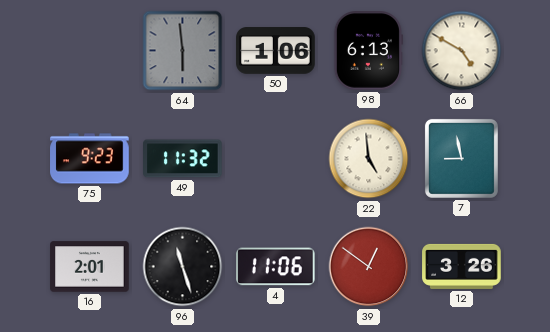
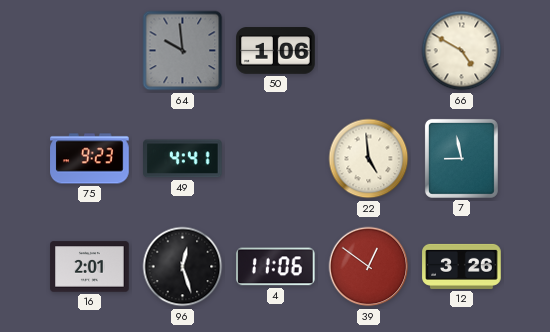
64: 5:59 -> 9:59 (183, 51)
98: 6:13 -> none (368, 51)
49: 11:32 -> 4:41 (183, 159)
96: 11:27 -> 12:27 (183, 267)
